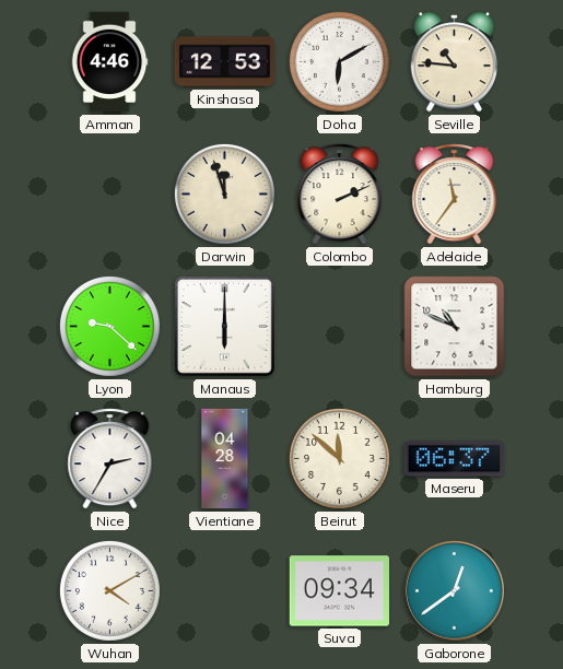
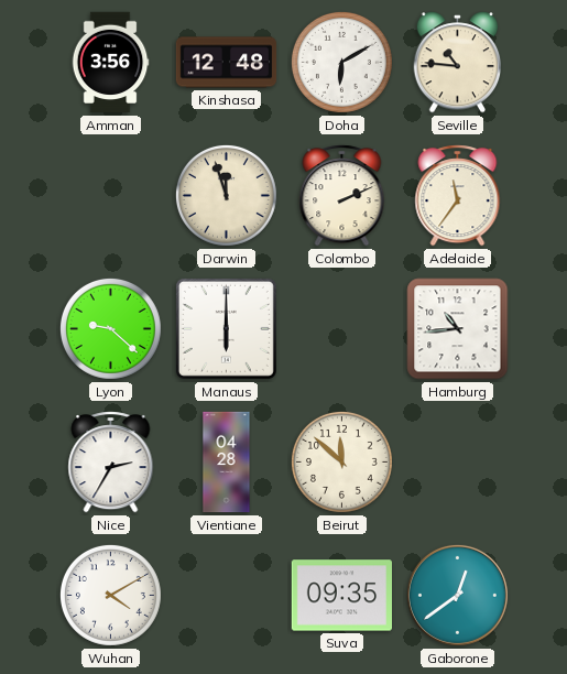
Amman: 4:46 -> 3:56 (110, 63)
Kinshasa: 12:53 -> 12:48 (227, 63)
Hamburg: 10:49 -> 10:44 (458, 329)
Maseru: 06:37 -> none (454, 459)
Suva: 09:34 -> 09:35 (341, 596)
